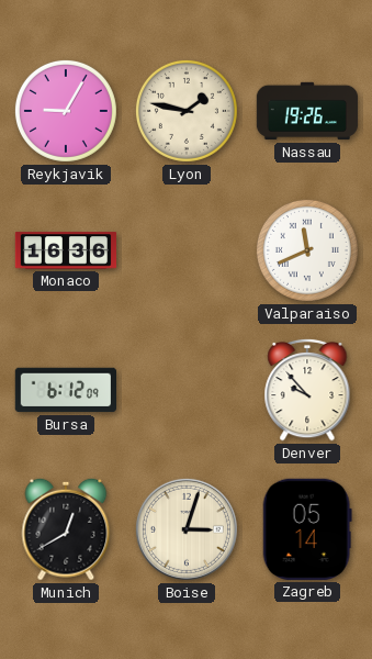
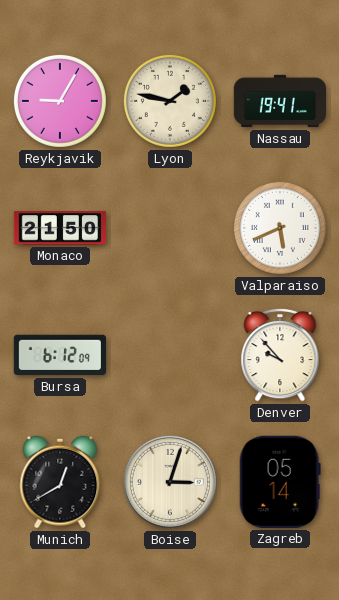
Nassau: 19:26 -> 19:41 (280, 101)
Monaco: 16:36 -> 21:50 (60, 228)
Valparaiso: 11:41 -> 5:41 (280, 228)
